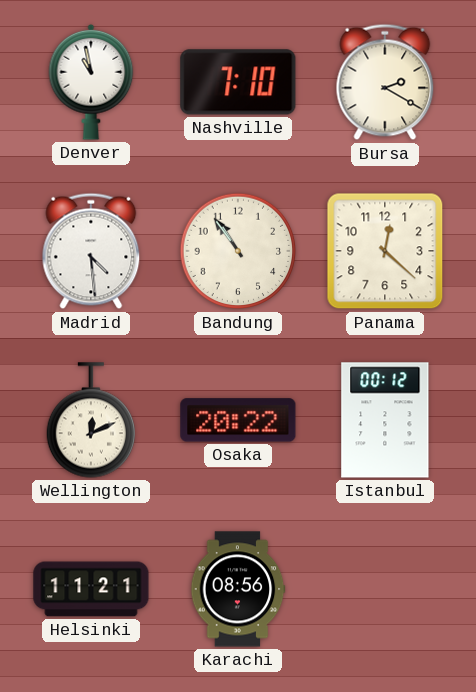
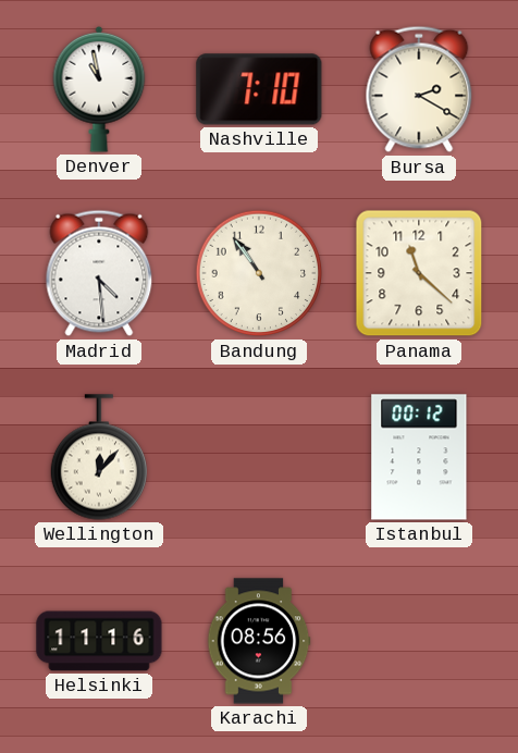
Panama: 12:22 -> 11:22 (419, 273)
Wellington: 12:11 -> 12:07 (98, 457)
Osaka: 20:22 -> none (238, 420)
Helsinki: 11:21 -> 11:16 (99, 641)
